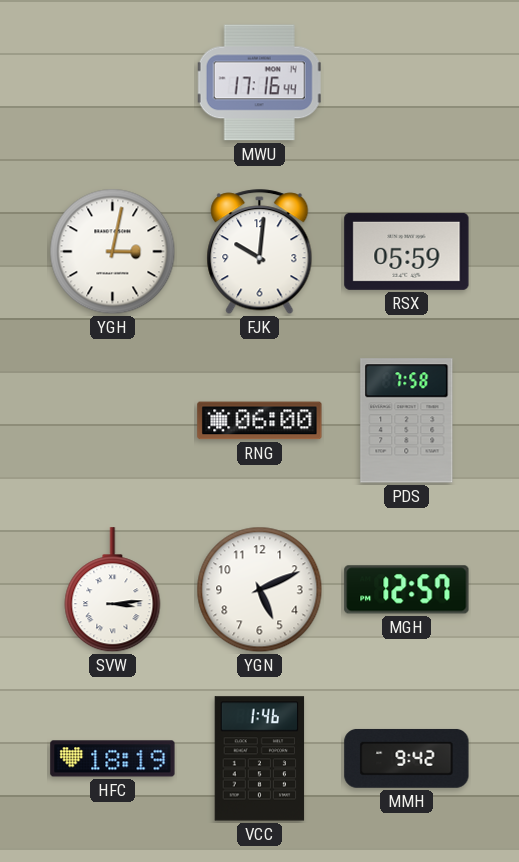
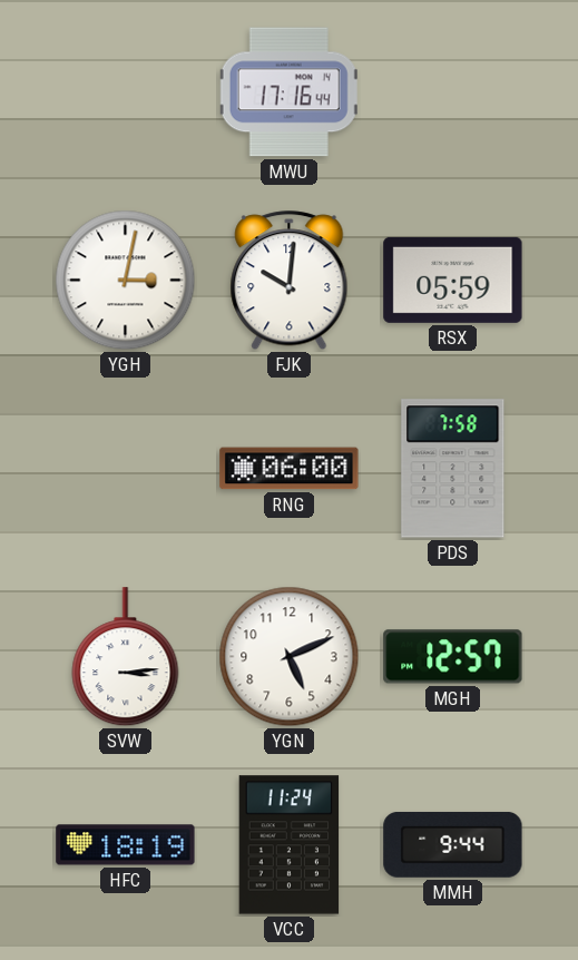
VCC: 1:46 -> 11:24 (290, 845)
MMH: 9:42 -> 9:44 (453, 844)
